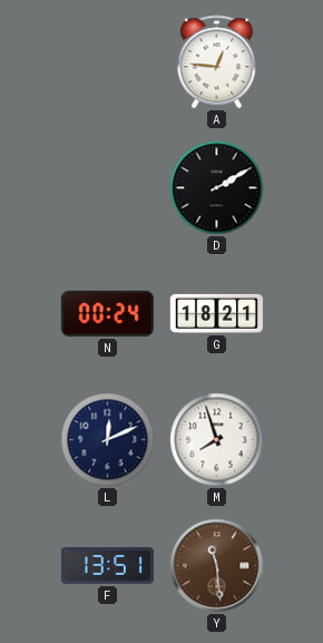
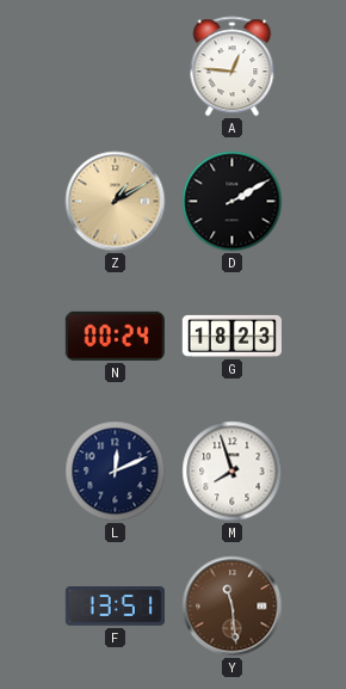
Z: none -> 1:10 (116, 202)
G: 18:21 -> 18:23 (231, 336)
